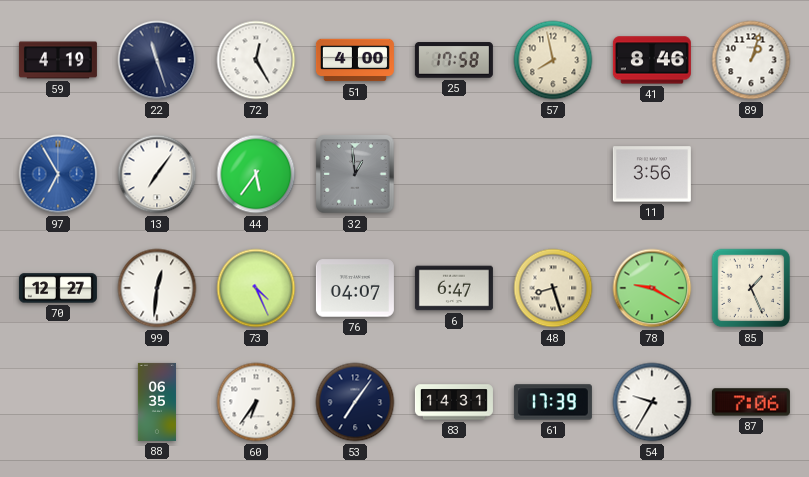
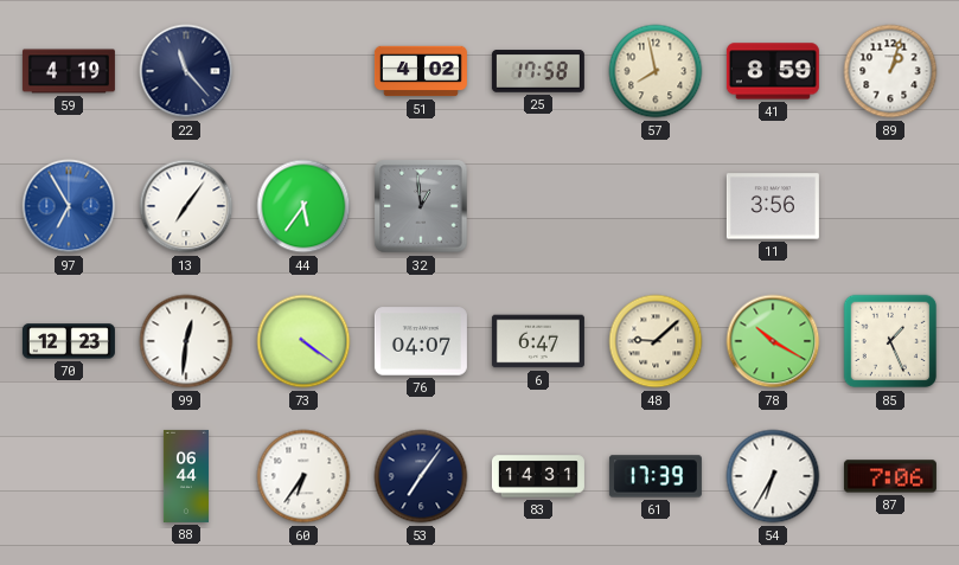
22: 11:27 -> 11:23 (186, 71)
72: 12:25 -> none (256, 60)
51: 4:00 -> 4:02 (421, 71)
41: 8:46 -> 8:59 (773, 71)
70: 12:27 -> 12:23 (69, 341)
73: 4:26 -> 4:21 (303, 341)
48: 8:27 -> 9:08 (656, 341)
78: 9:20 -> 10:20 (773, 341)
88: 06:35 -> 06:44 (186, 476)
54: 9:35 -> 6:35 (773, 476)
